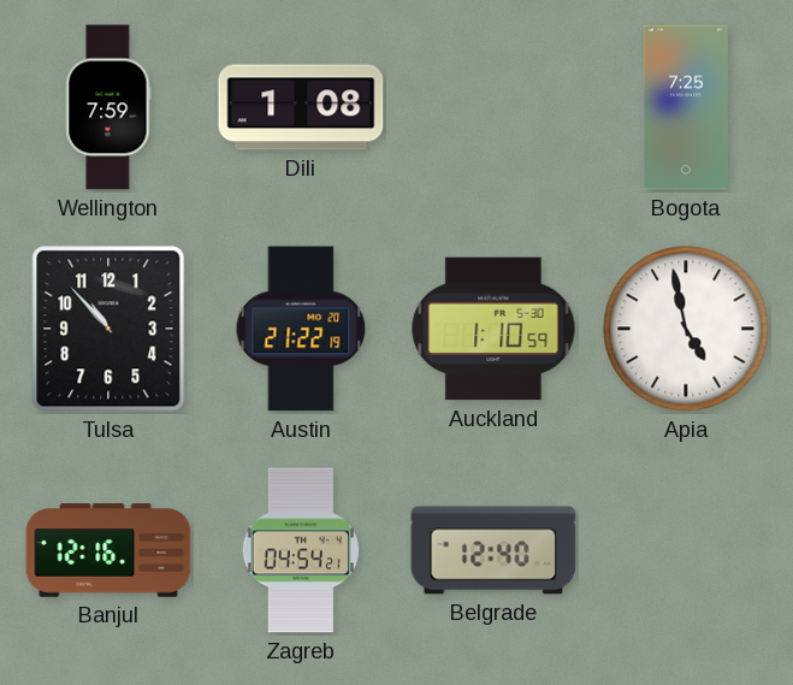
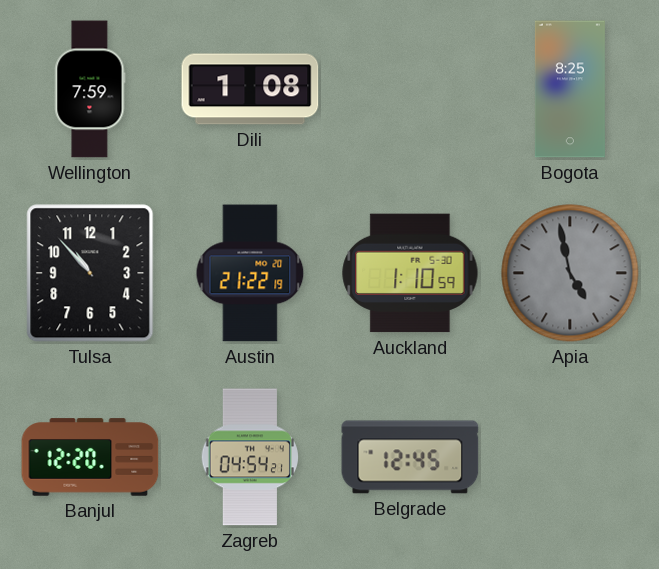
Bogota: 7:25 -> 8:25 (570, 89)
Apia dial: white -> grey (570, 273)
Banjul: 12:16 -> 12:20 (90, 457)
Belgrade: 12:40 -> 12:45 (410, 457)
